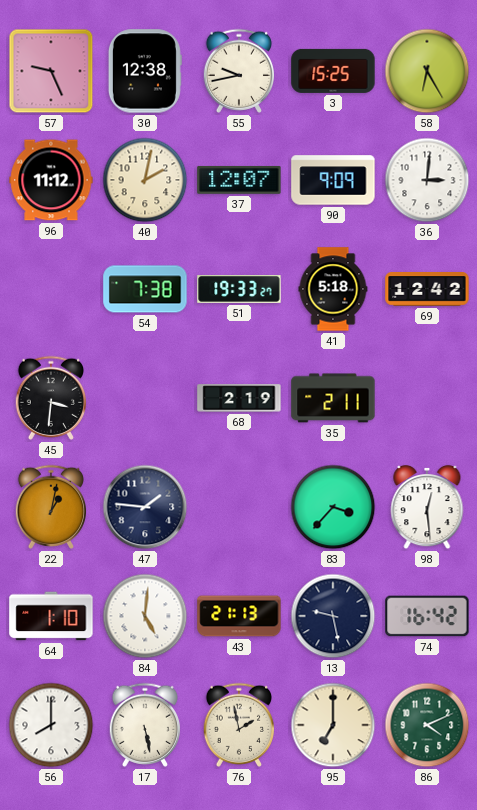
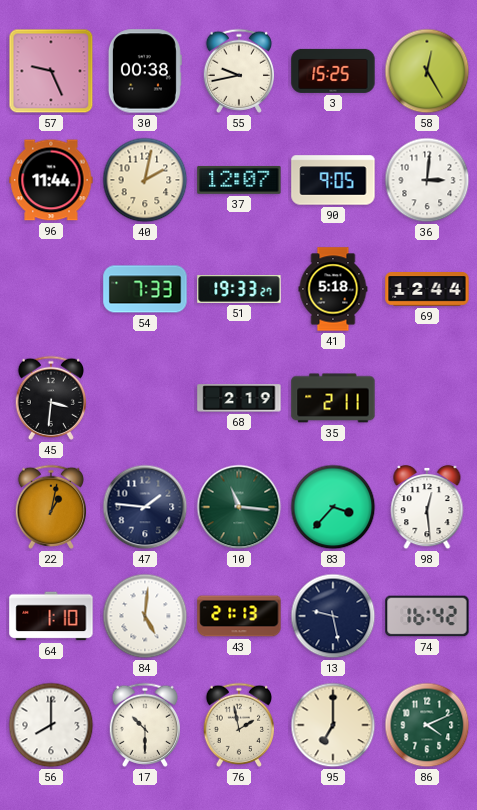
30: 12:38 -> 00:38 (145, 71)
58: 6:25 -> 12:25 (427, 71)
96: 11:12 -> 11:44 (51, 180)
90: 9:09 -> 9:05 (333, 180)
54: 7:38 -> 7:33 (145, 289)
69: 12:42 -> 12:44 (427, 289)
10: none -> 11:16 (239, 507)
17: 5:28 -> 10:30 (144, 725)
